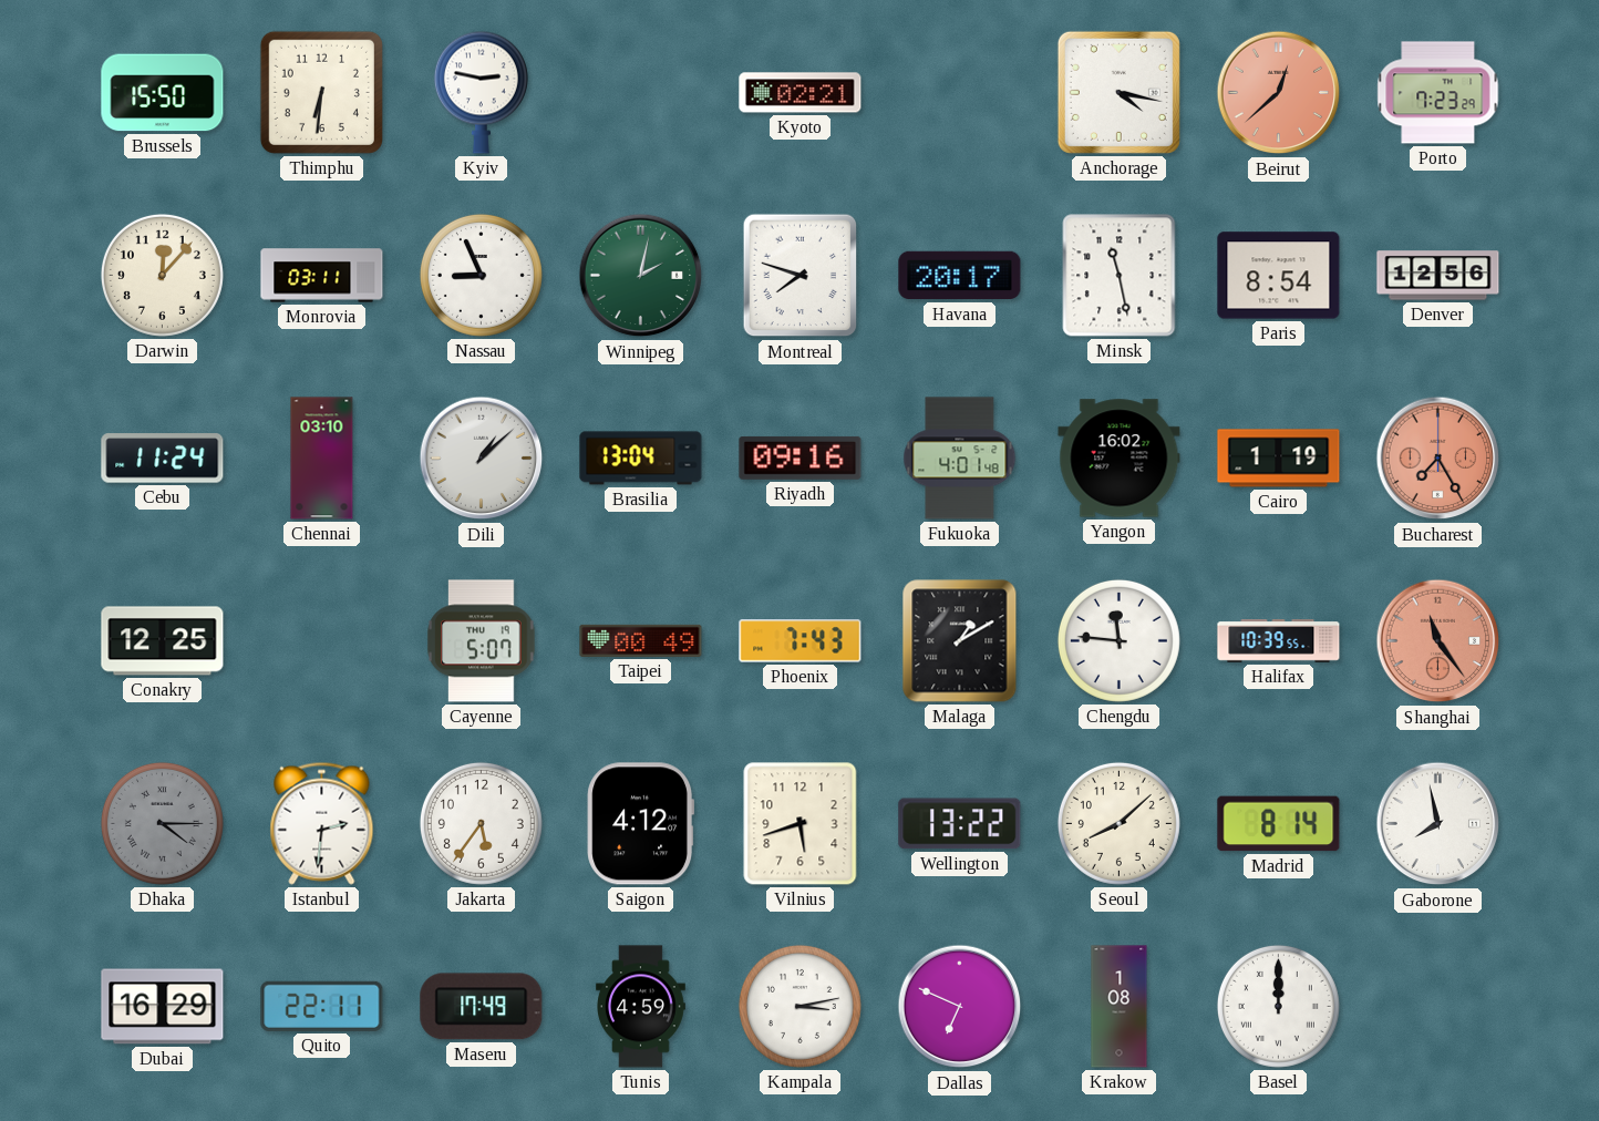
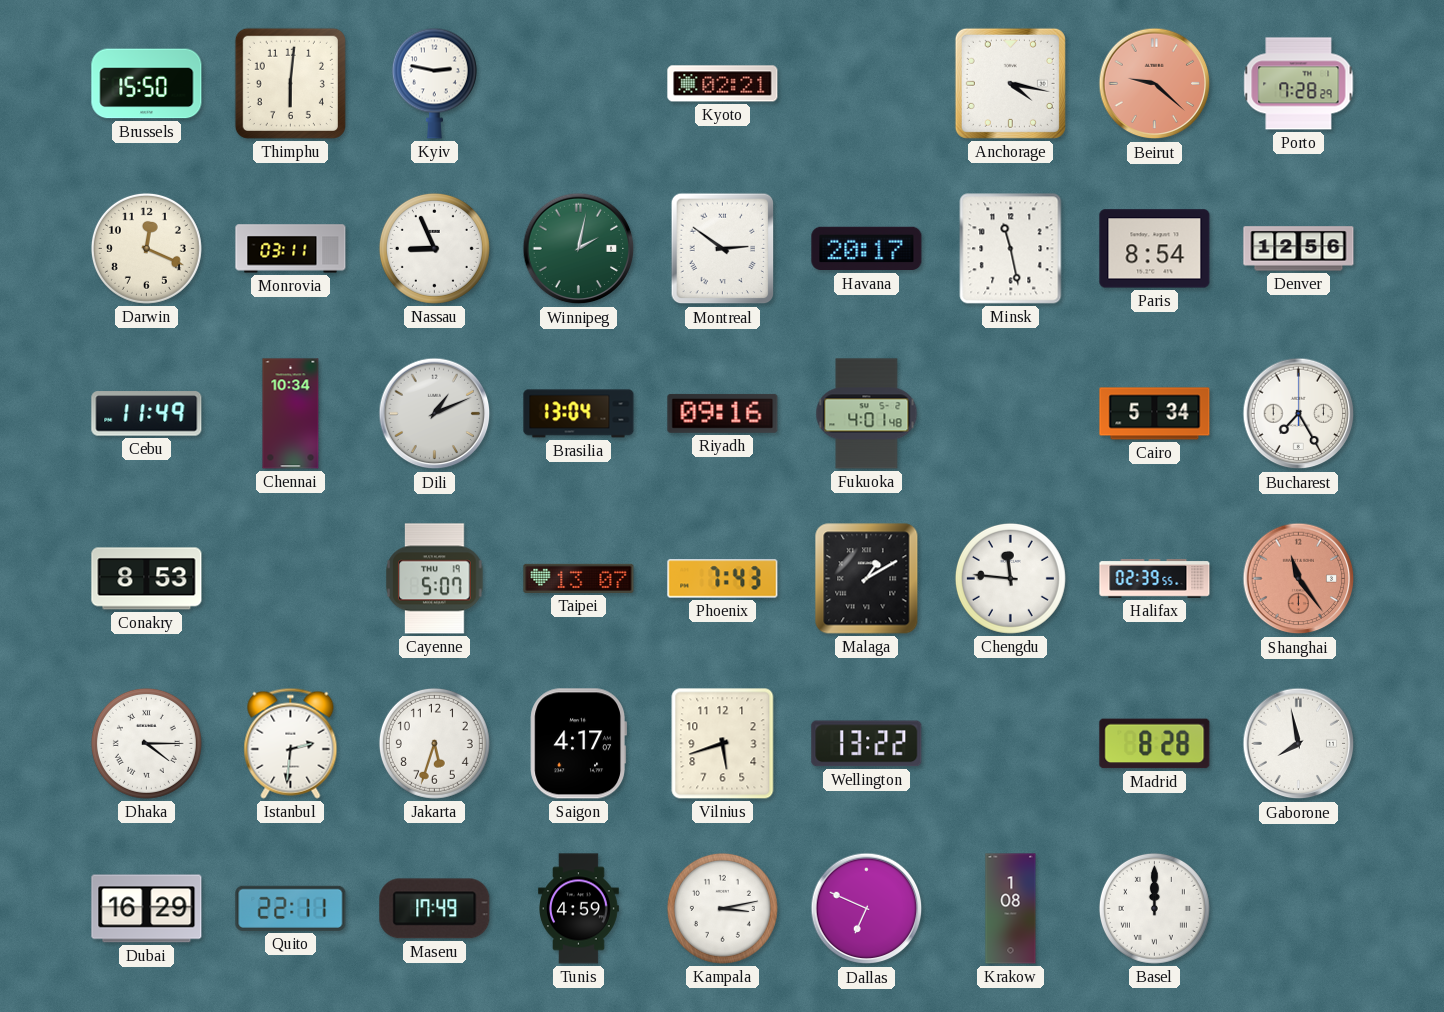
Thimphu: 6:31 -> 6:01 (290, 83)
Beirut: 12:38 -> 9:22 (1155, 84)
Porto: 7:23 -> 7:28 (1299, 84)
Darwin: 12:07 -> 12:19 (146, 248)
Montreal: 7:48 -> 2:51 (723, 249)
Cebu: 11:24 -> 11:49 (147, 414)
Chennai: 03:10 -> 10:34 (291, 414)
Dili: 1:08 -> 1:11 (435, 414)
Yangon: 16:02 -> none (1120, 459)
Cairo: 1:19 -> 5:34 (1155, 414)
Bucharest dial: salmon -> white (1299, 414)
Conakry: 12:25 -> 8:53 (147, 579)
Taipei: 00:49 -> 13:07 (579, 578)
Halifax: 10:39 -> 02:39 (1155, 579)
Dhaka dial: grey -> white (146, 743)
Jakarta: 5:36 -> 5:33 (434, 743)
Saigon: 4:12 -> 4:17 (578, 744)
Seoul: 8:08 -> none (1118, 823)
Madrid: 8:14 -> 8:28 (1155, 744)
